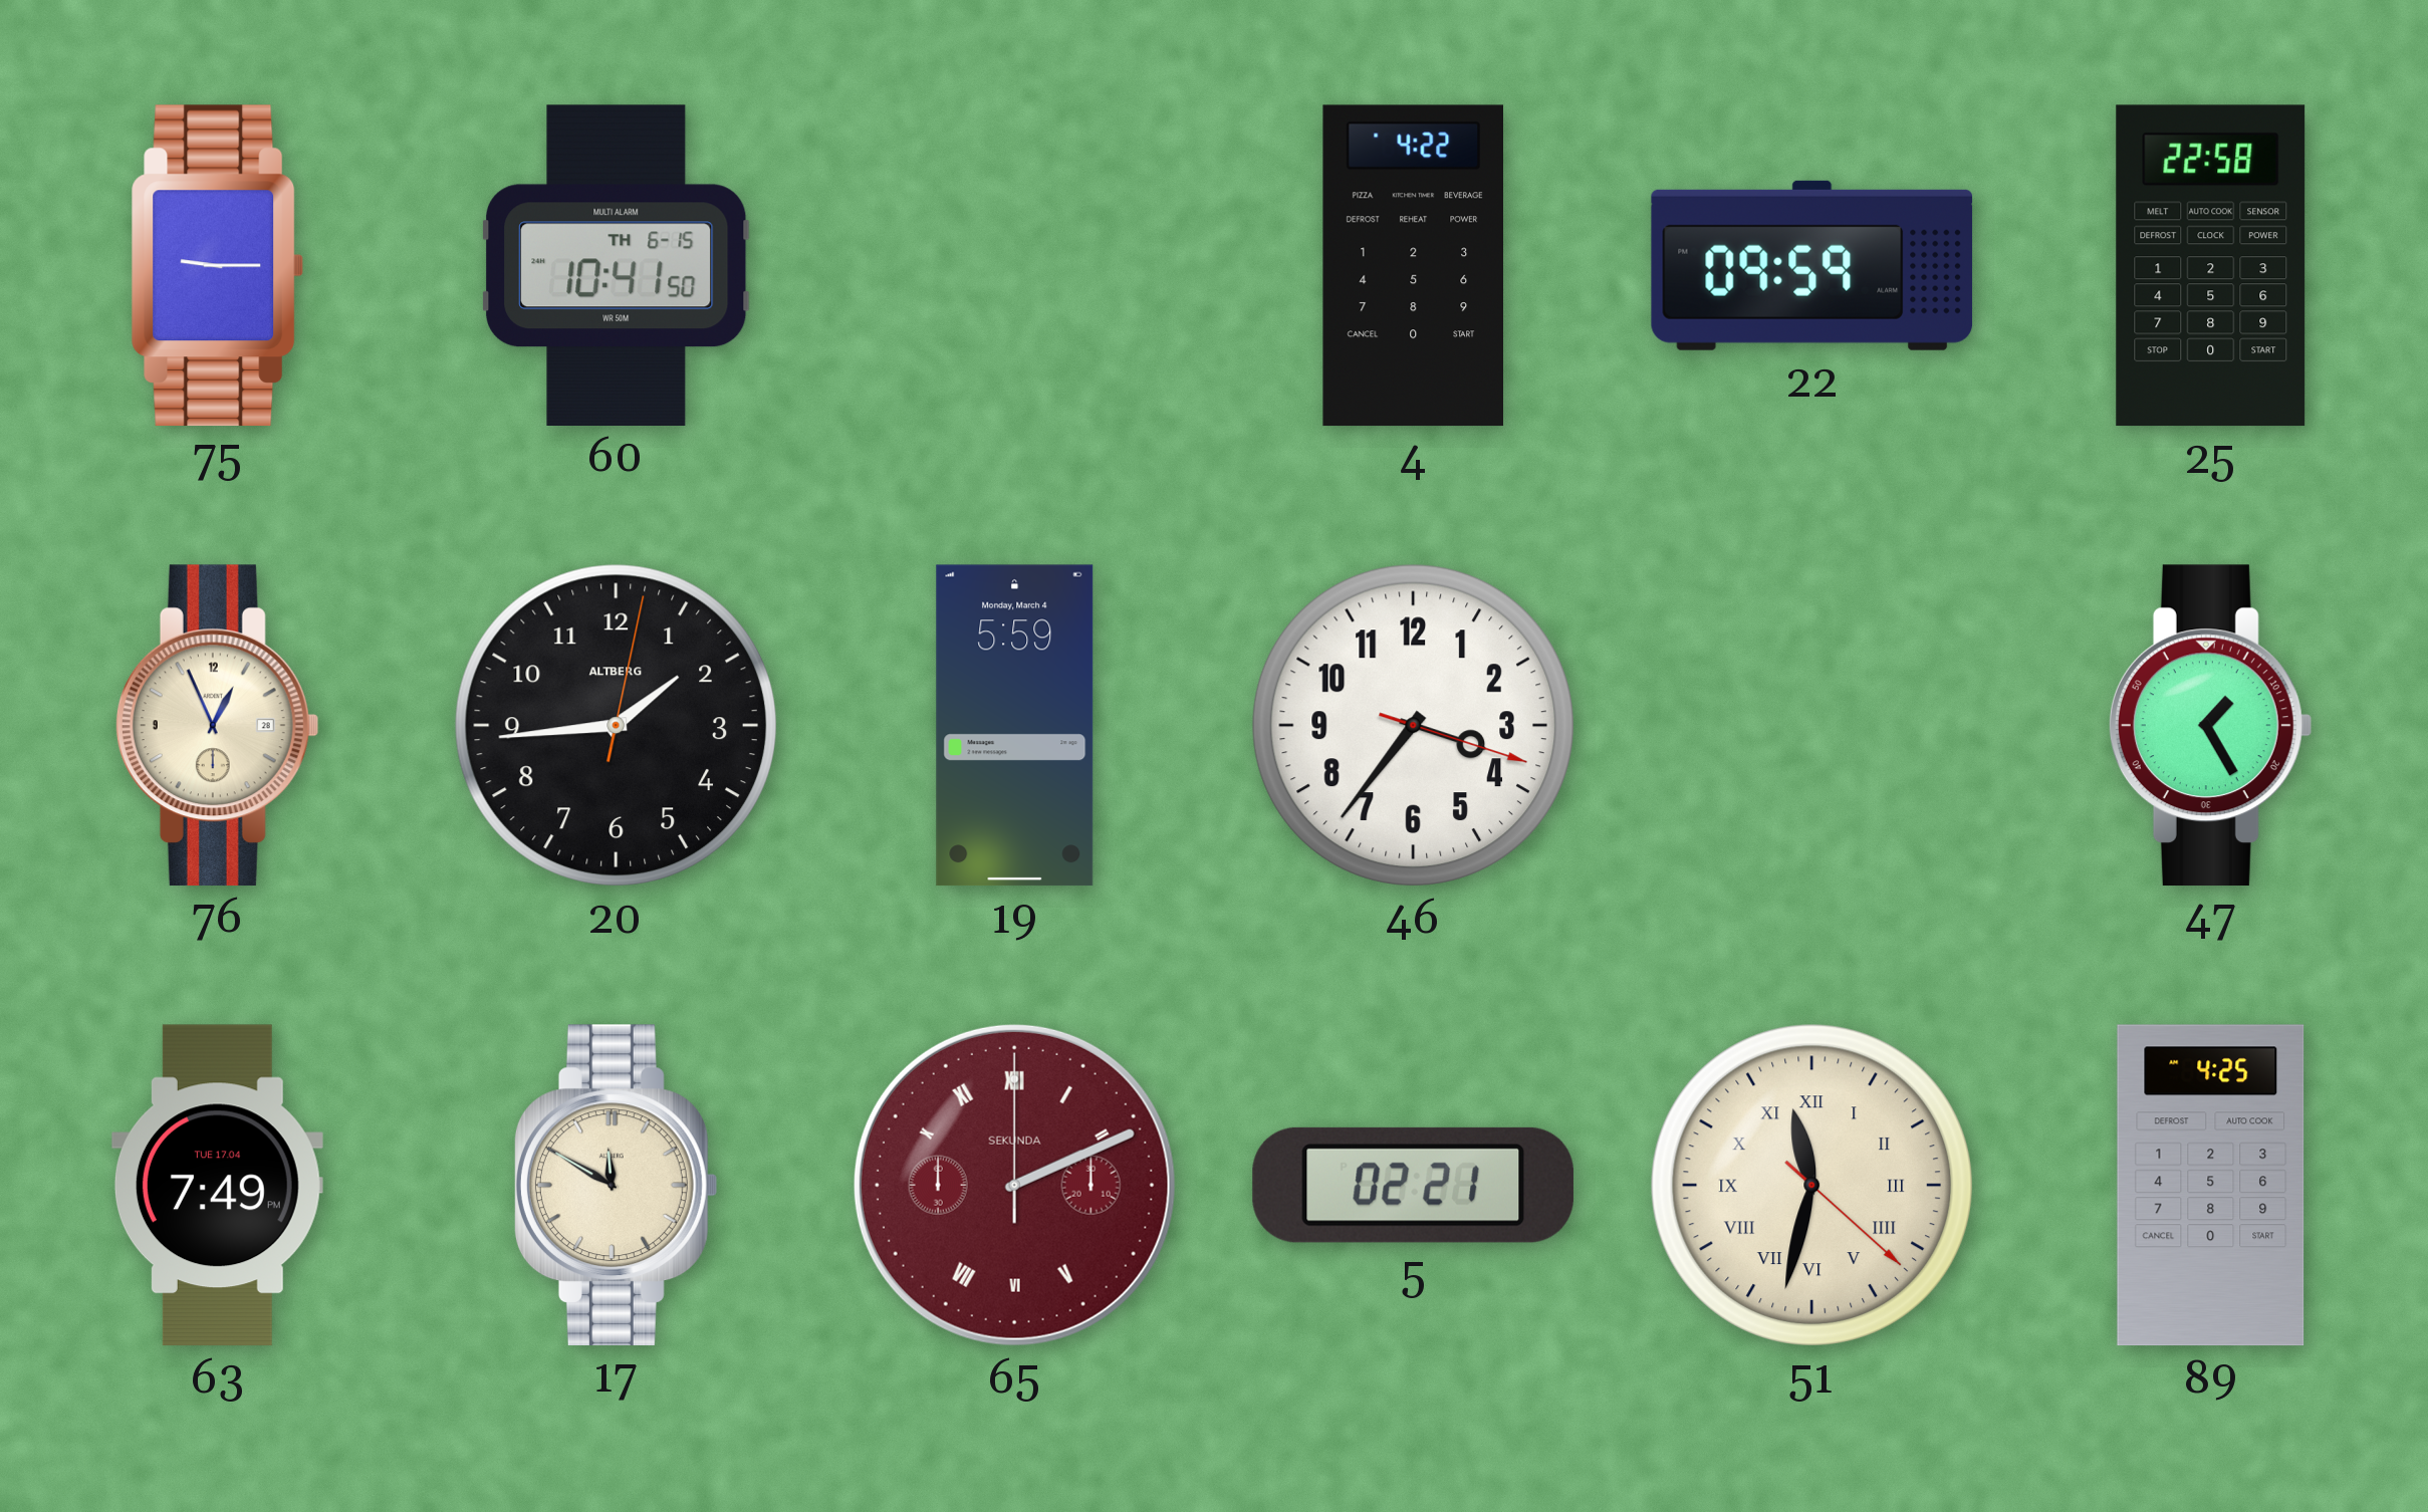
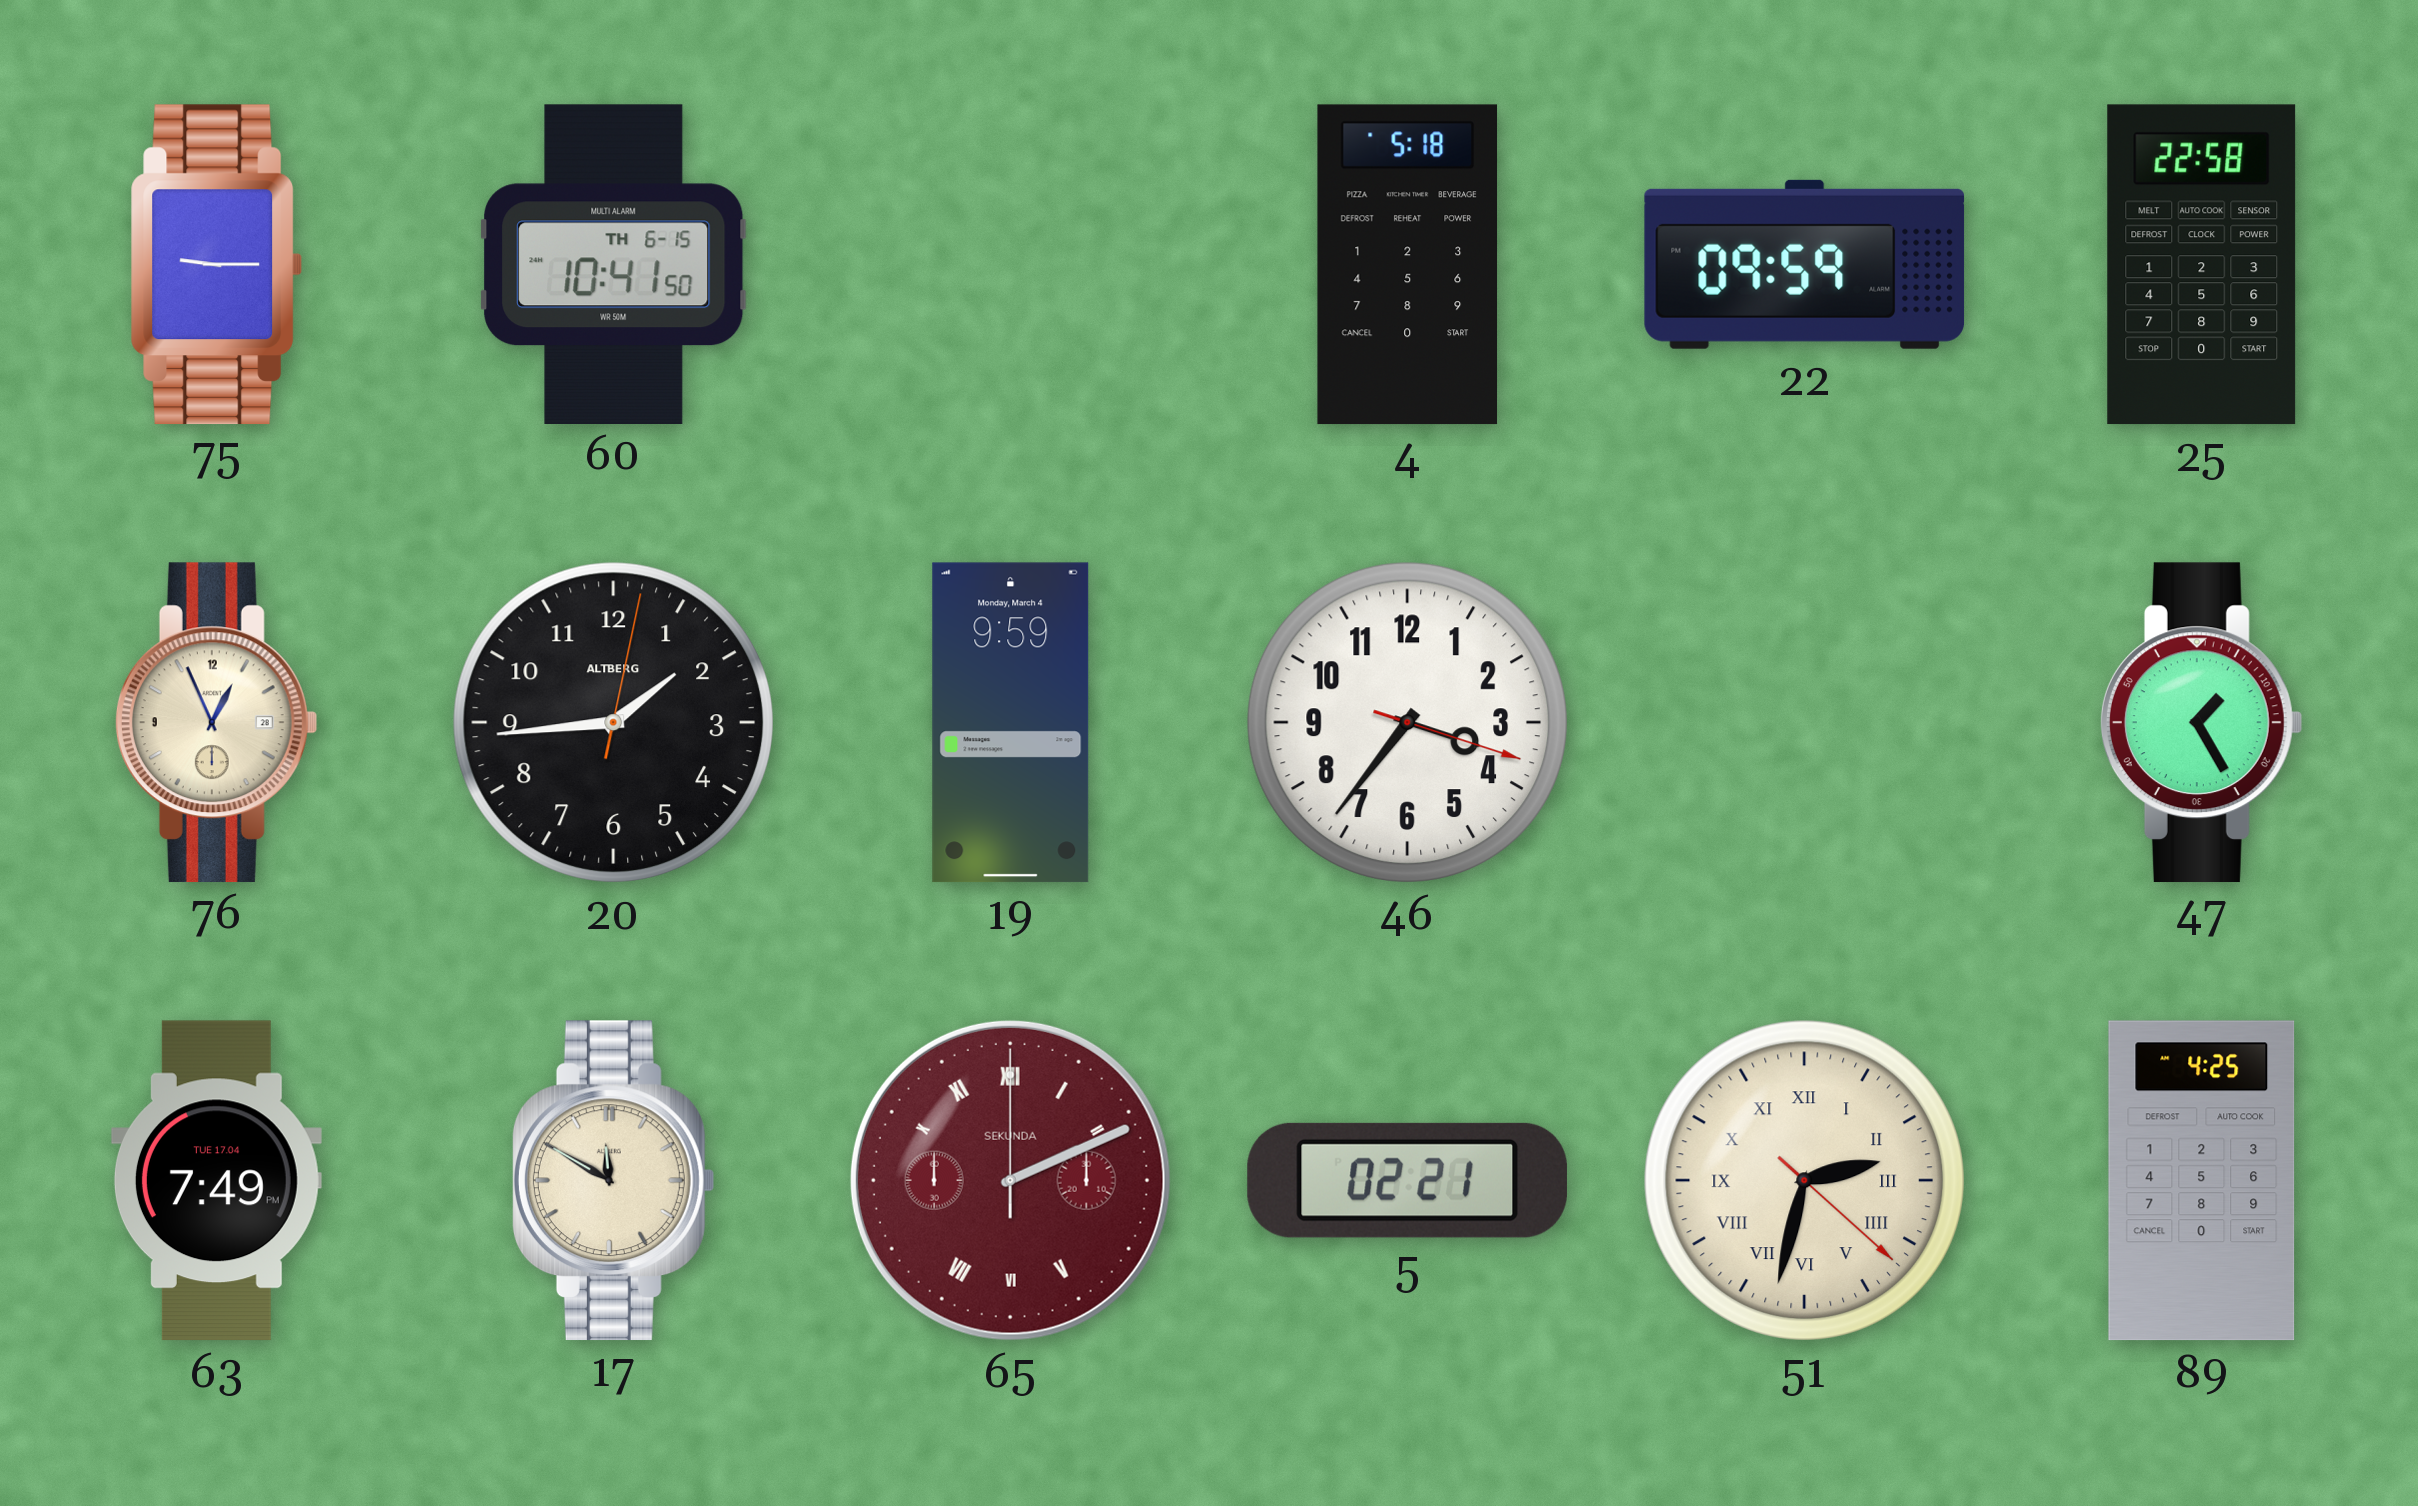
4: 4:22 -> 5:18 (1408, 265)
19: 5:59 -> 9:59 (1011, 723)
51: 11:32 -> 2:32 (1804, 1180)
